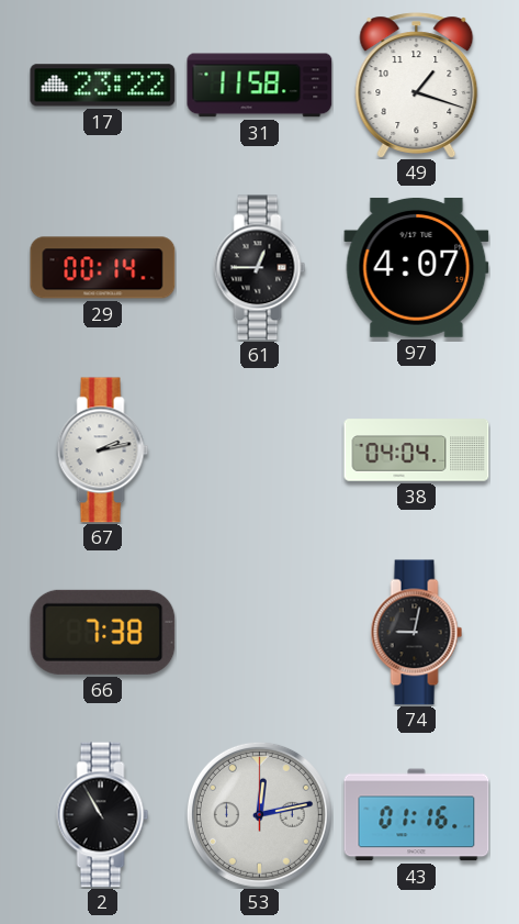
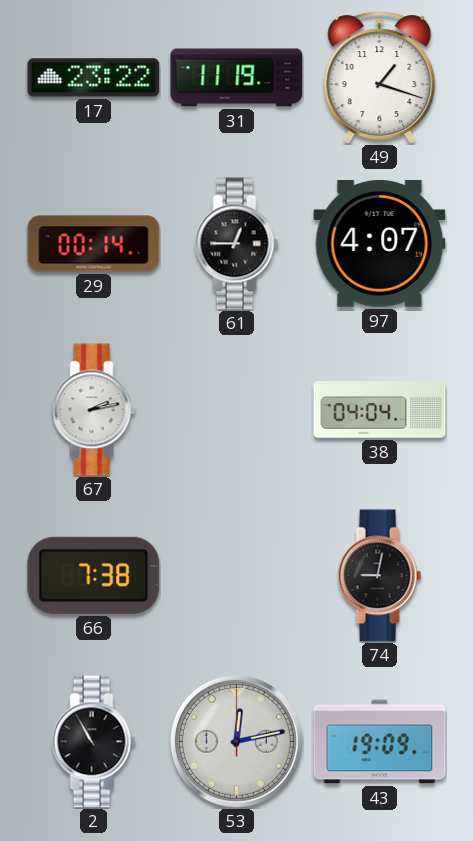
31: 11:58 -> 11:19 (237, 78)
43: 01:16 -> 19:09 (380, 742)
